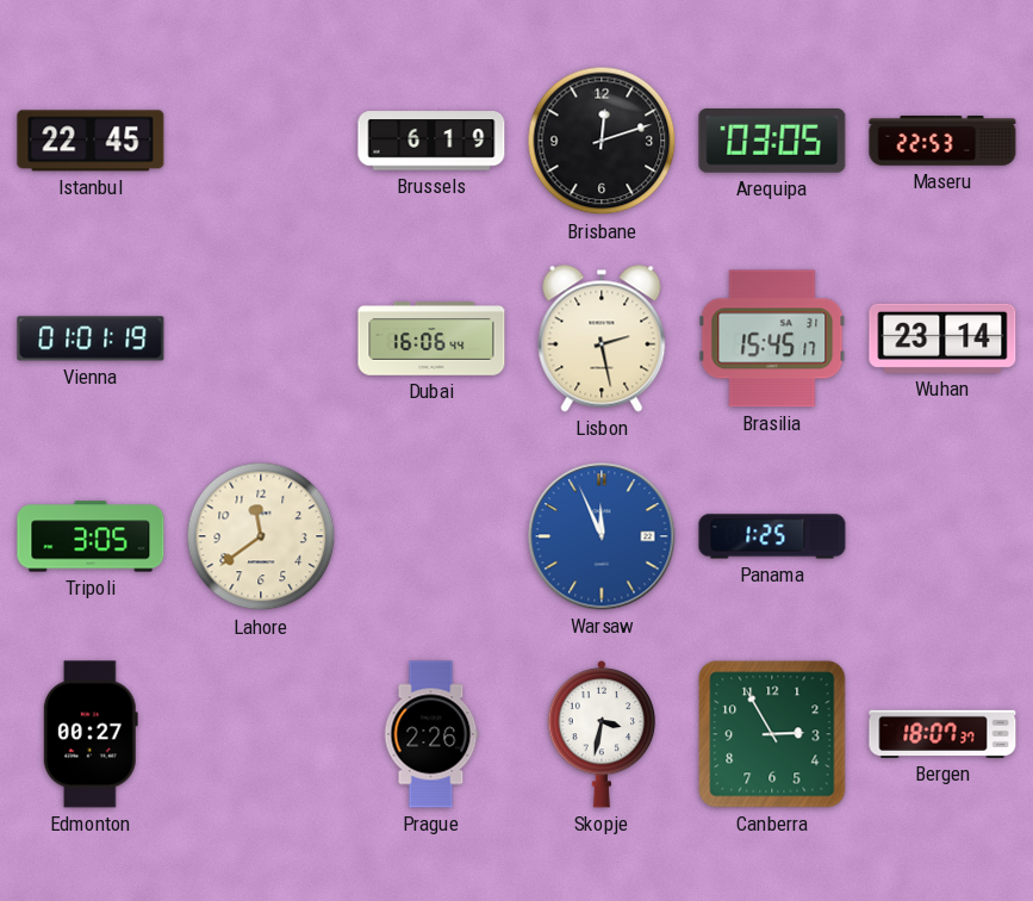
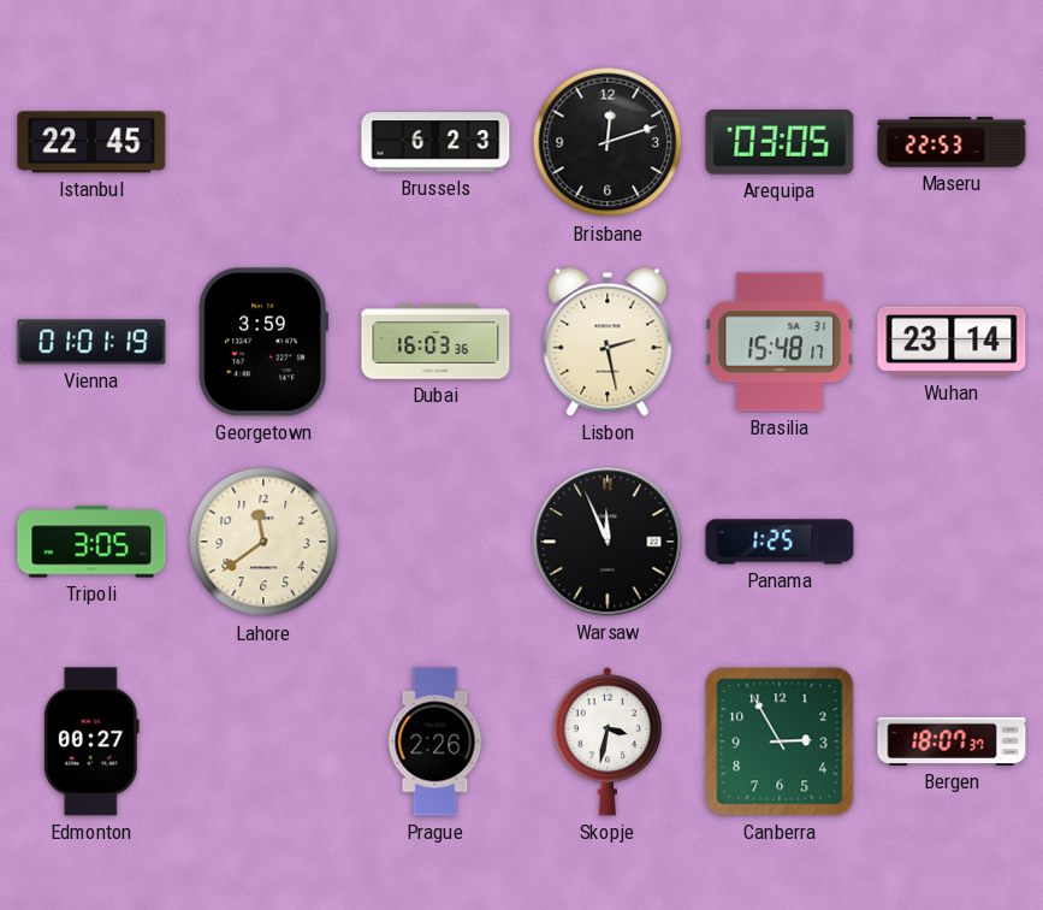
Brussels: 6:19 -> 6:23 (435, 142)
Georgetown: none -> 3:59 (263, 342)
Dubai: 16:06 -> 16:03 (435, 342)
Brasilia: 15:45 -> 15:48 (780, 342)
Warsaw dial: blue -> black (608, 542)
